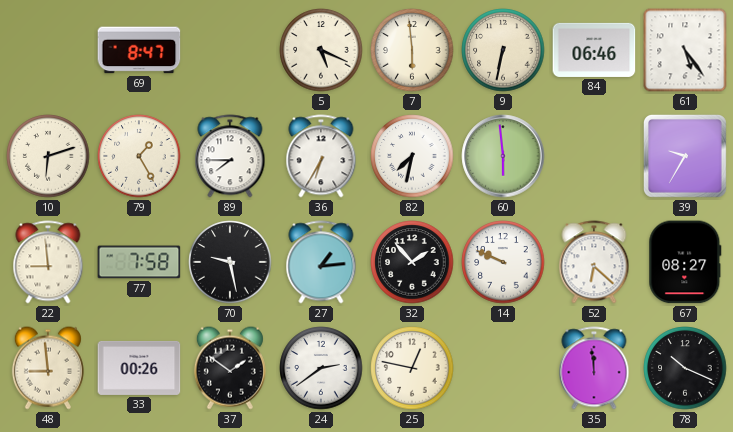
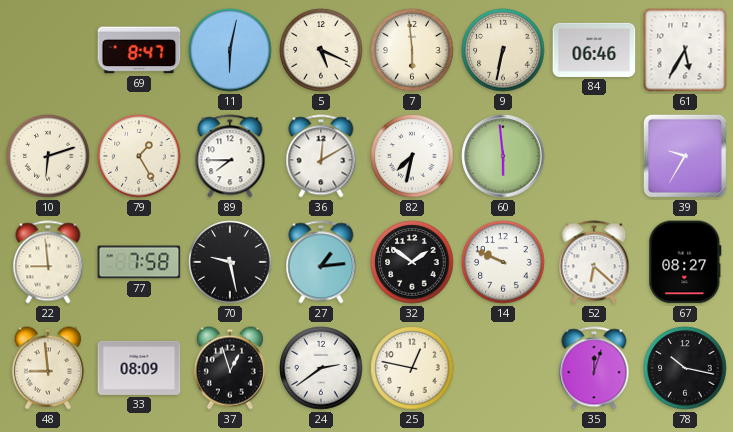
11: none -> 6:02 (230, 50)
61: 5:24 -> 5:35 (685, 50)
36: 6:35 -> 12:10 (321, 156)
32: 1:53 -> 1:51 (412, 262)
33: 00:26 -> 08:09 (139, 368)
37: 1:51 -> 12:57 (230, 368)
35: 11:59 -> 12:03 (594, 368)
78: 10:19 -> 10:17 (685, 368)
